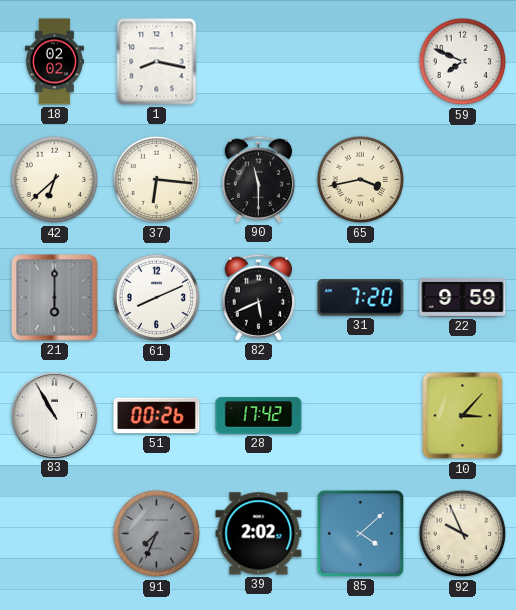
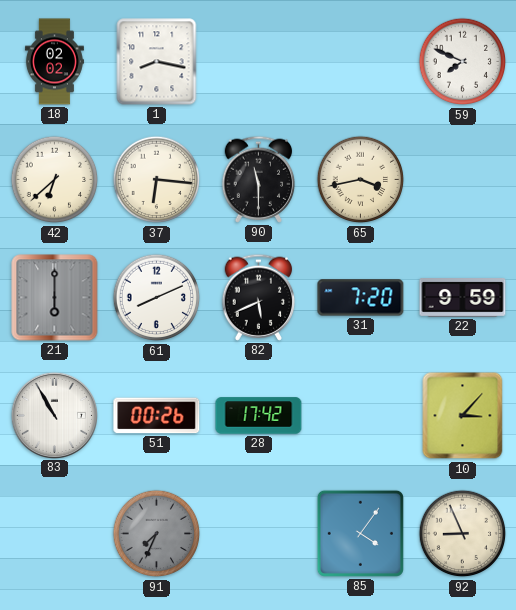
39: 2:02 -> none (259, 534)
85: 4:08 -> 4:06 (360, 533)
92: 9:56 -> 8:56 (463, 534)
